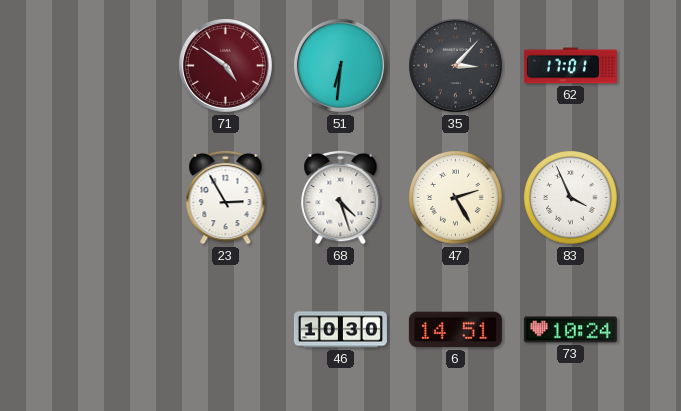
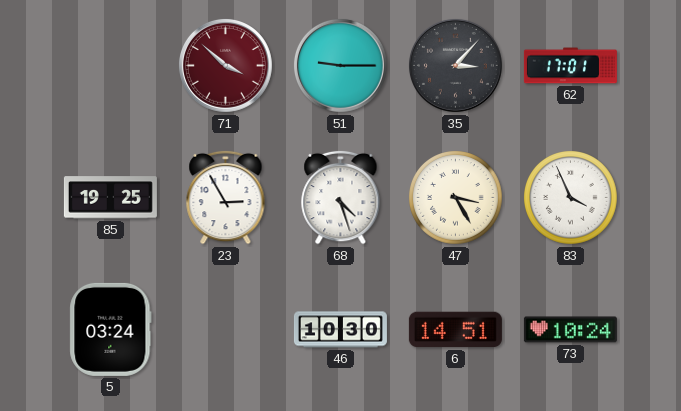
71: 4:51 -> 3:52 (225, 65)
51: 6:31 -> 9:15 (340, 65)
85: none -> 19:25 (110, 198)
47: 2:25 -> 3:25 (456, 198)
5: none -> 03:24 (111, 329)
